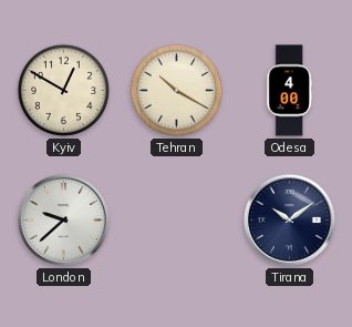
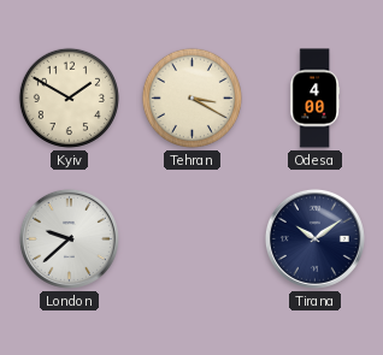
Kyiv: 12:50 -> 1:50 (69, 97)
Tehran: 10:20 -> 3:20 (191, 97)
